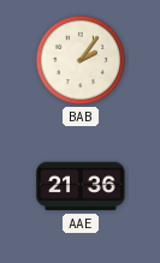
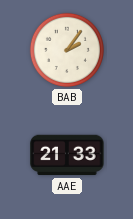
AAE: 21:36 -> 21:33 (67, 155)
